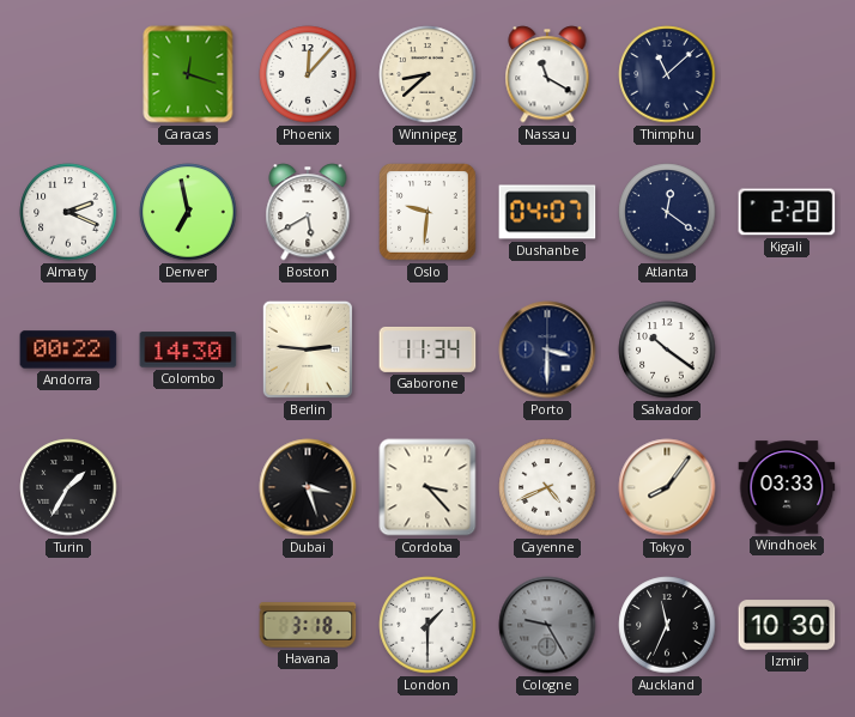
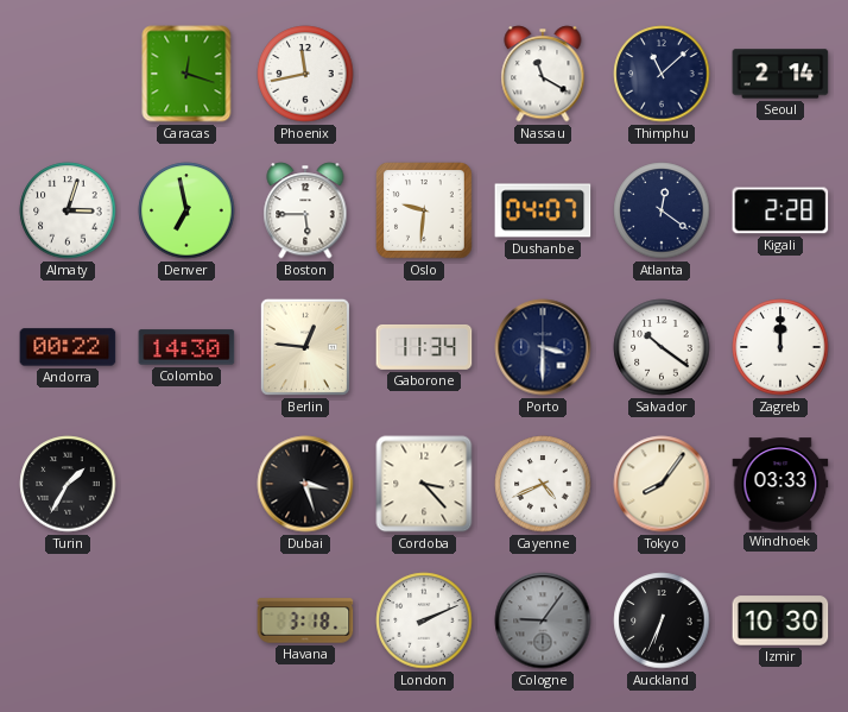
Phoenix: 12:07 -> 11:43 (305, 74)
Winnipeg: 8:38 -> none (427, 74)
Seoul: none -> 2:14 (780, 74)
Almaty: 2:19 -> 3:03 (68, 210)
Boston: 5:40 -> 5:45 (305, 210)
Berlin: 2:46 -> 12:46 (305, 347)
Zagreb: none -> 12:00 (780, 347)
London: 1:30 -> 2:11 (424, 620)
Cologne: 9:25 -> 9:06 (543, 620)
Auckland: 11:34 -> 6:34 (662, 620)
